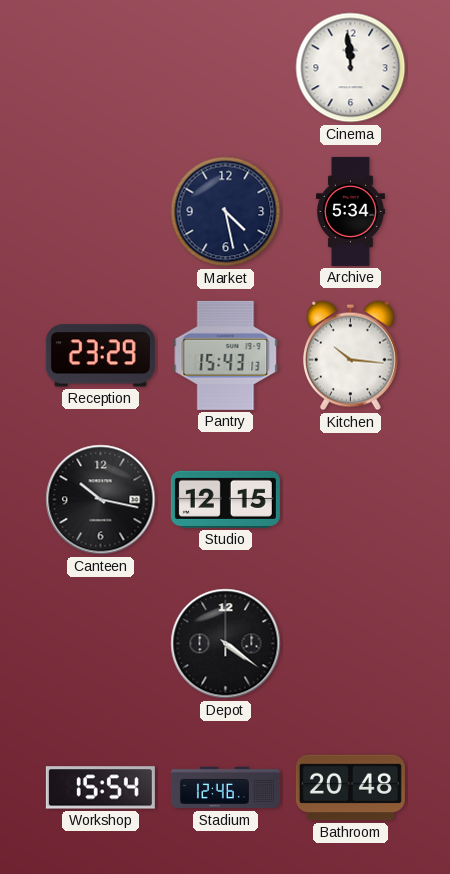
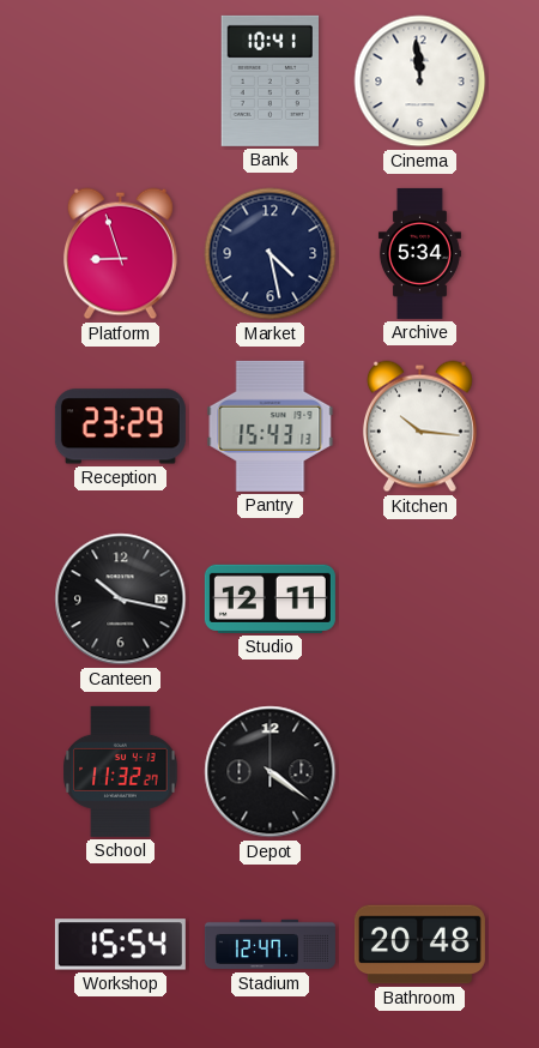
Bank: none -> 10:41 (269, 80)
Platform: none -> 8:57 (120, 254)
Studio: 12:15 -> 12:11 (269, 598)
School: none -> 11:32 (121, 771)
Stadium: 12:46 -> 12:47 (269, 945)
